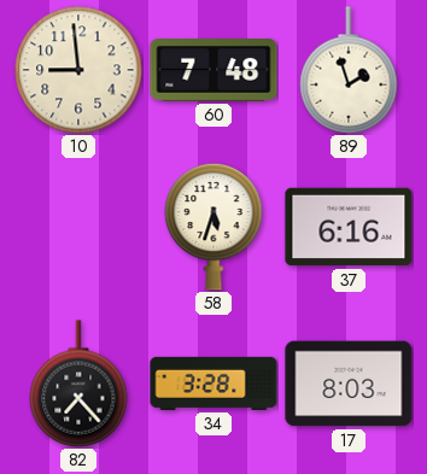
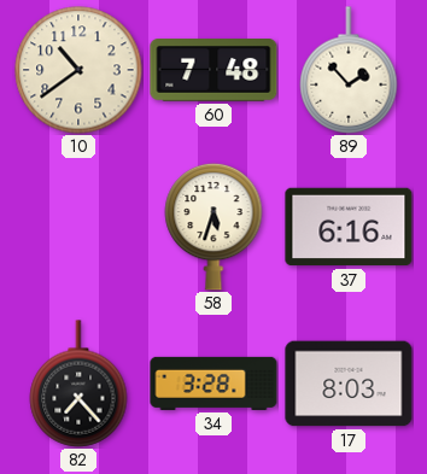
10: 8:59 -> 10:39 (78, 70)
89: 1:57 -> 1:53 (349, 70)
